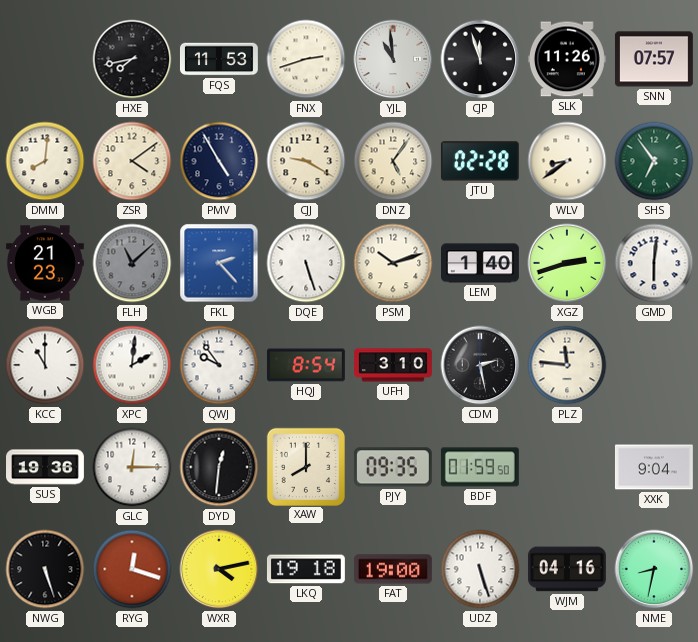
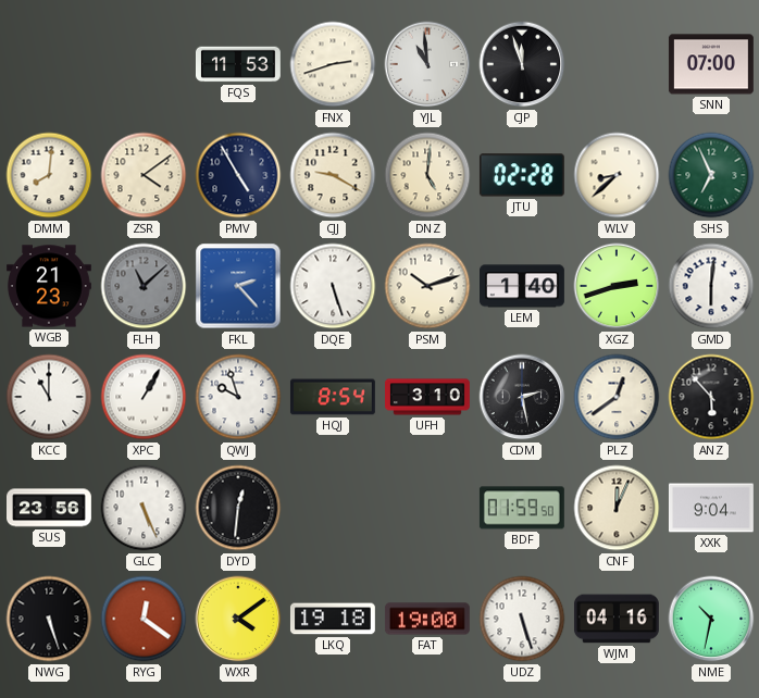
HXE: 7:43 -> none (132, 59)
SLK: 11:26 -> none (567, 59)
SNN: 07:57 -> 07:00 (711, 64)
DNZ: 5:06 -> 5:01 (427, 175)
WLV: 8:39 -> 8:38 (617, 175)
SHS: 6:54 -> 6:56 (711, 175)
XPC: 2:01 -> 1:05 (144, 397)
QWJ: 9:54 -> 9:57 (238, 397)
PLZ: 11:46 -> 12:39 (617, 397)
ANZ: none -> 5:53 (711, 397)
SUS: 19:36 -> 23:56 (50, 508)
GLC: 12:15 -> 5:26 (144, 508)
XAW: 8:00 -> none (305, 466)
PJY: 09:35 -> none (393, 467)
CNF: none -> 12:04 (617, 508)
RYG: 12:18 -> 12:21 (144, 619)
WXR: 4:13 -> 4:09 (238, 619)
NME: 8:32 -> 10:32 (711, 619)
